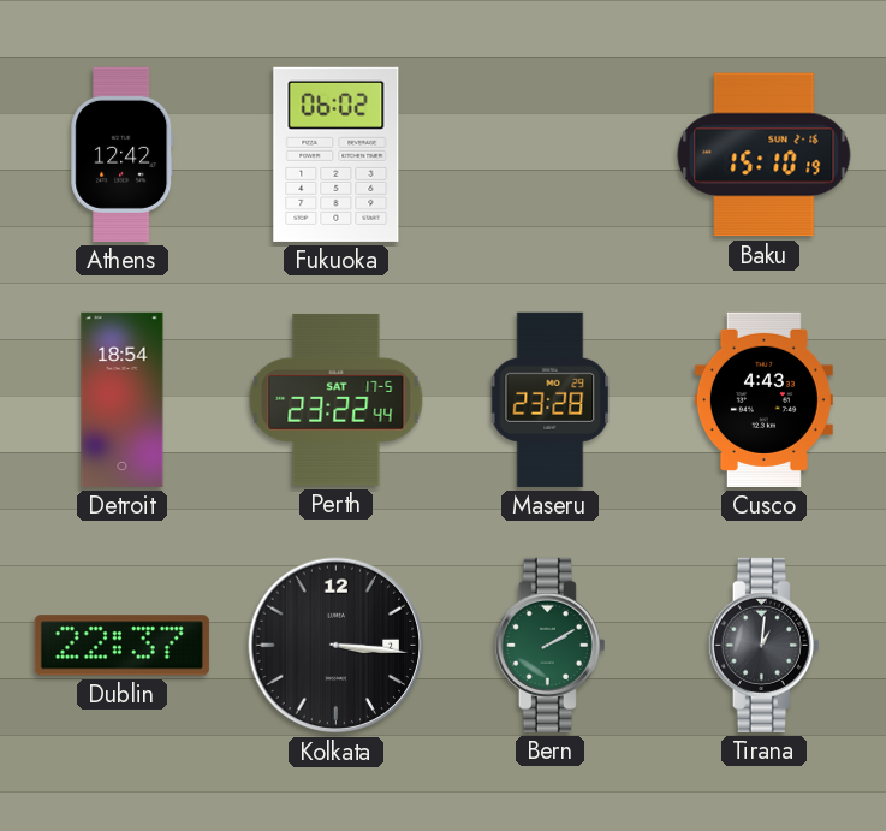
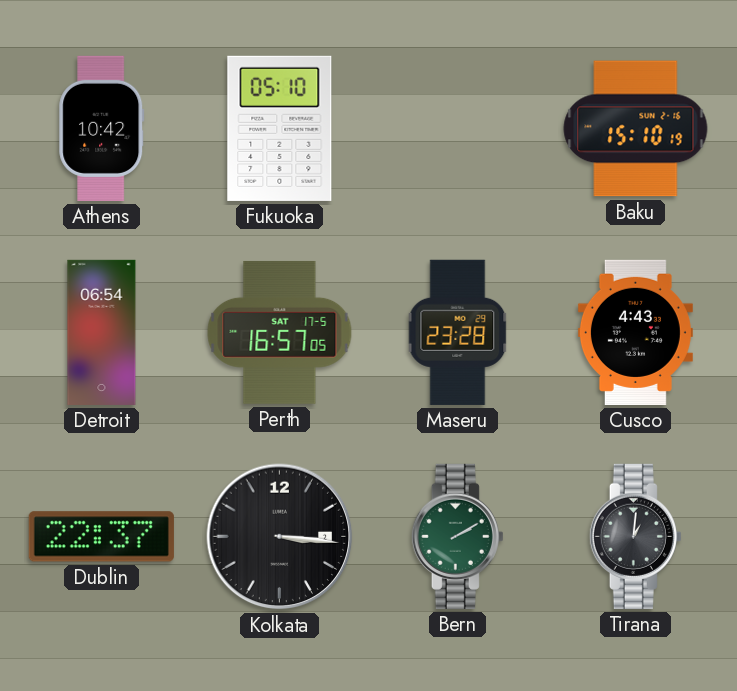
Athens: 12:42 -> 10:42 (102, 128)
Fukuoka: 06:02 -> 05:10 (280, 128)
Detroit: 18:54 -> 06:54 (102, 332)
Perth: 23:22 -> 16:57 (280, 332)
